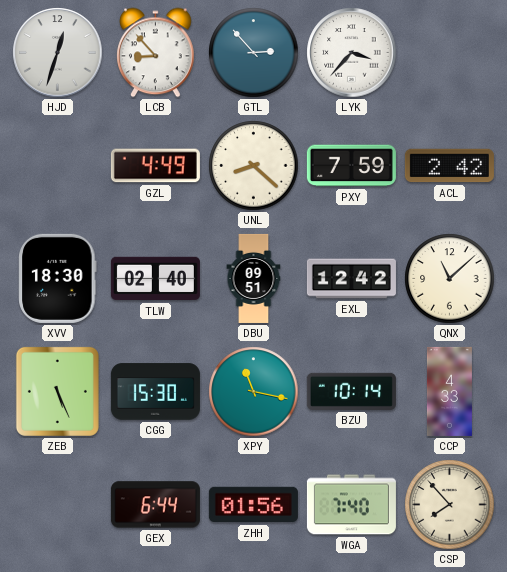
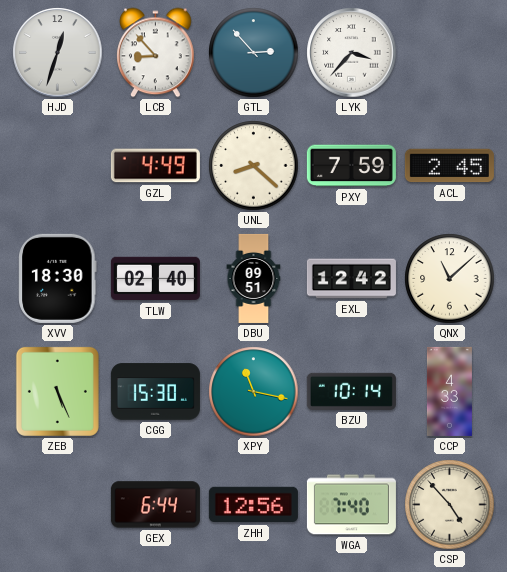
ACL: 2:42 -> 2:45 (449, 166)
ZHH: 01:56 -> 12:56 (253, 505)
CSP: 7:53 -> 4:53 (450, 505)
